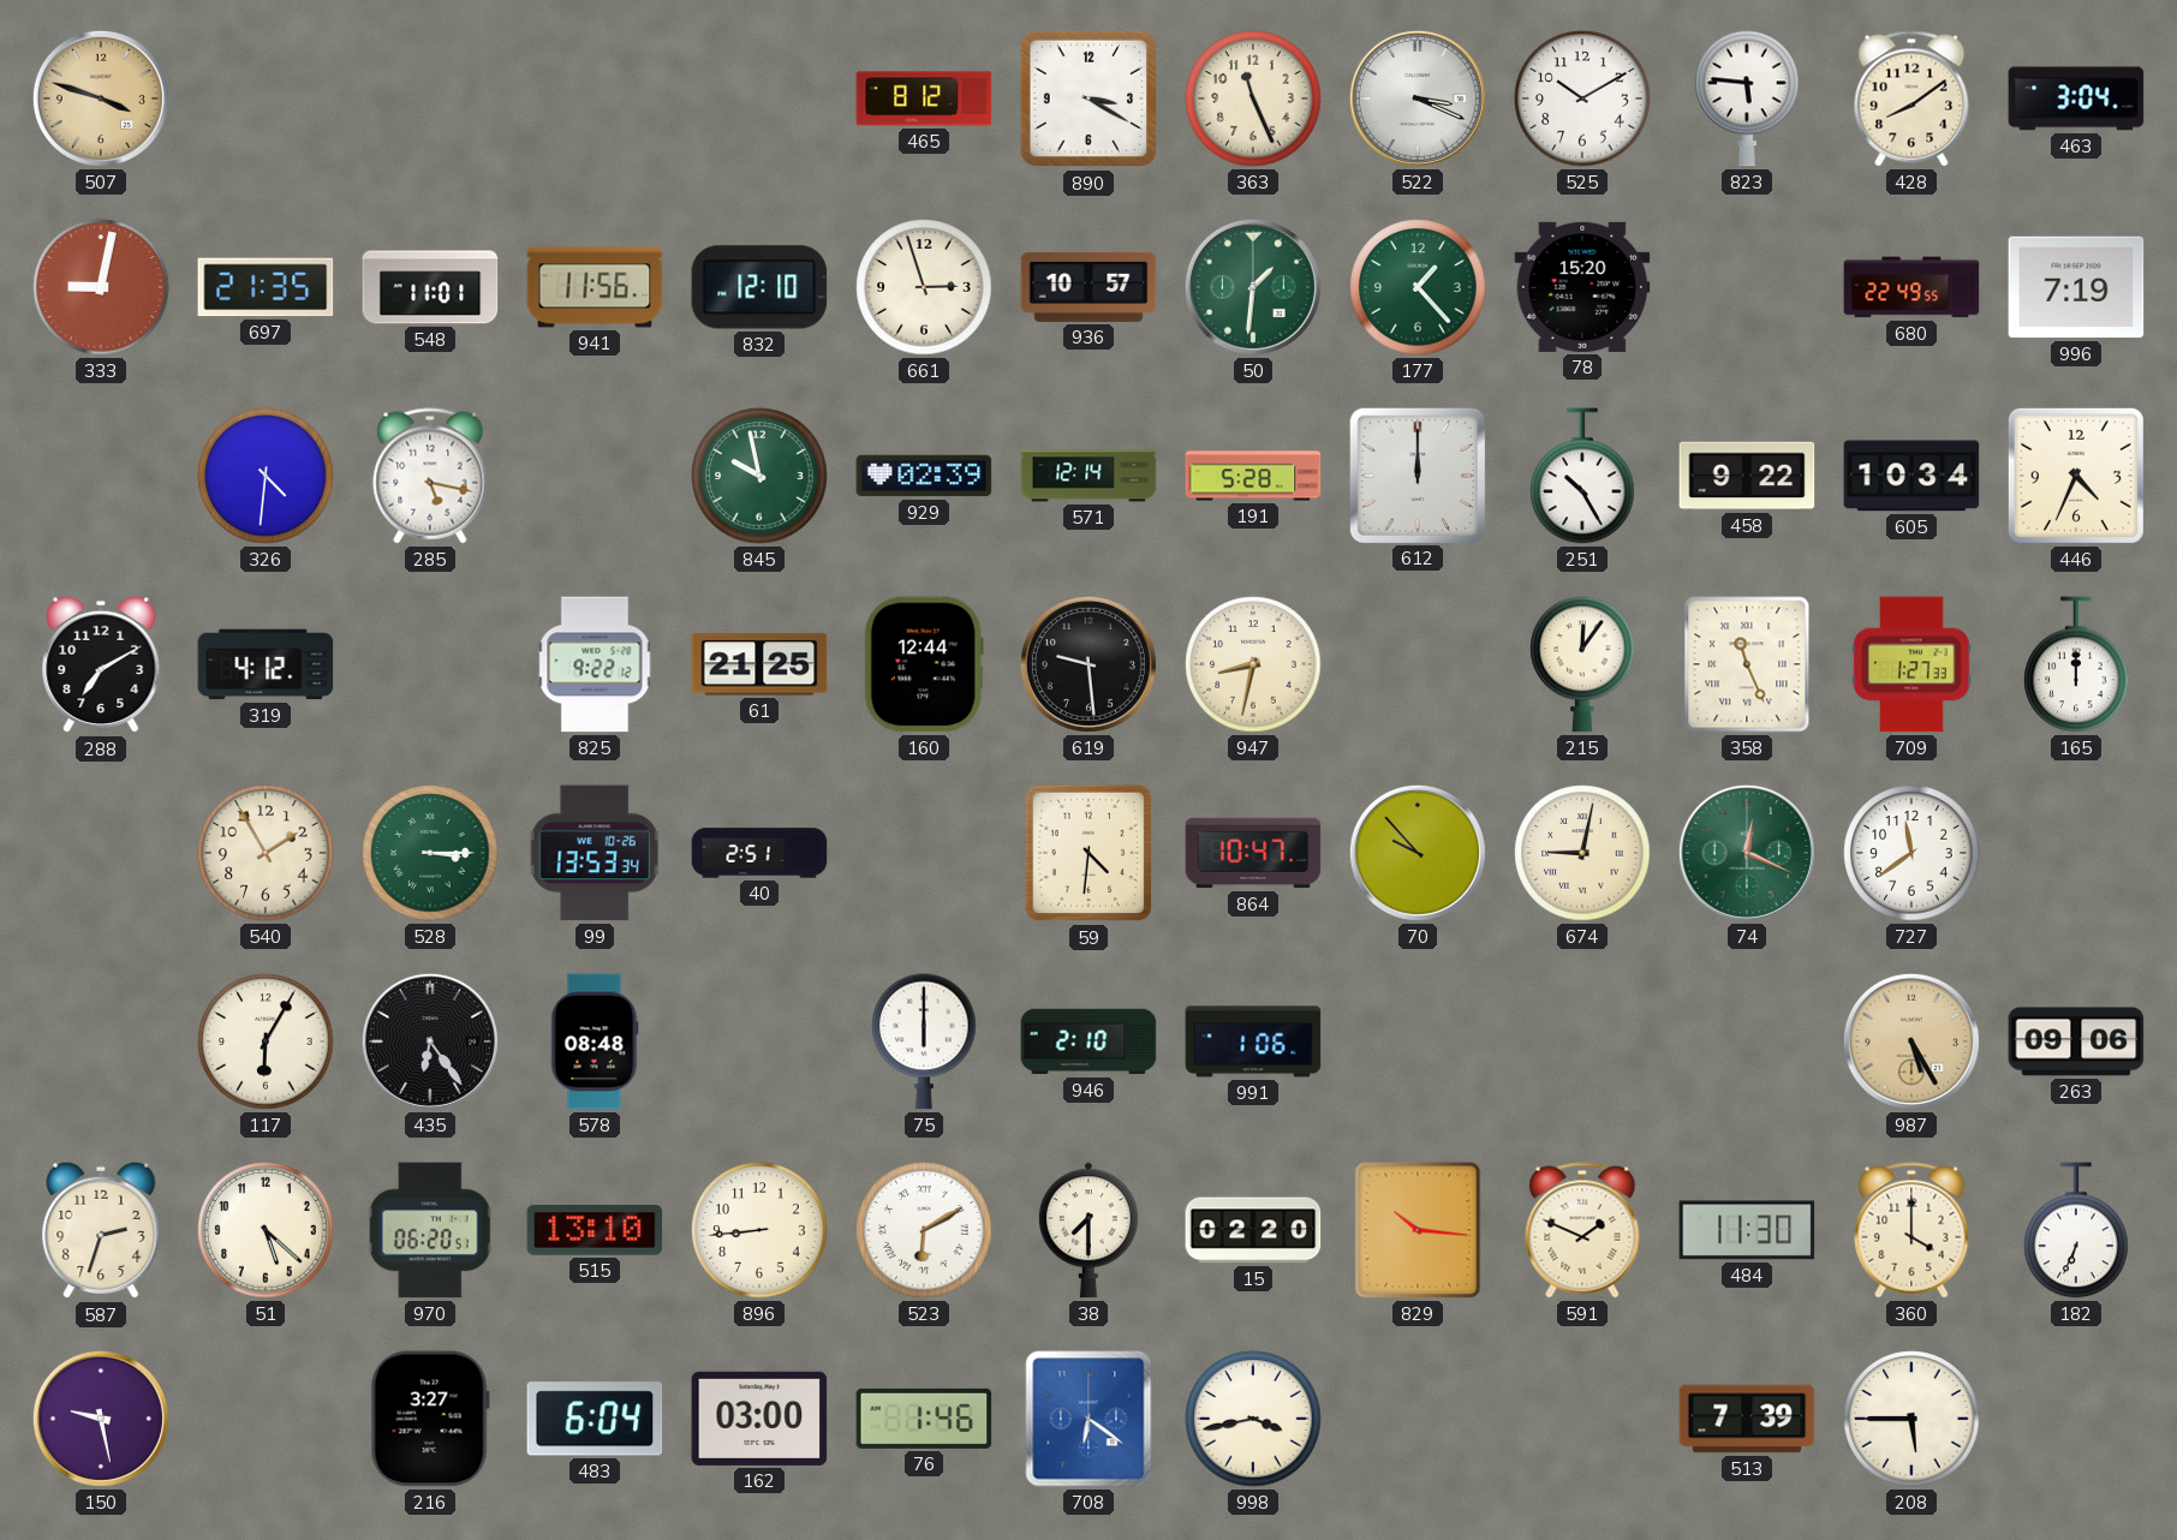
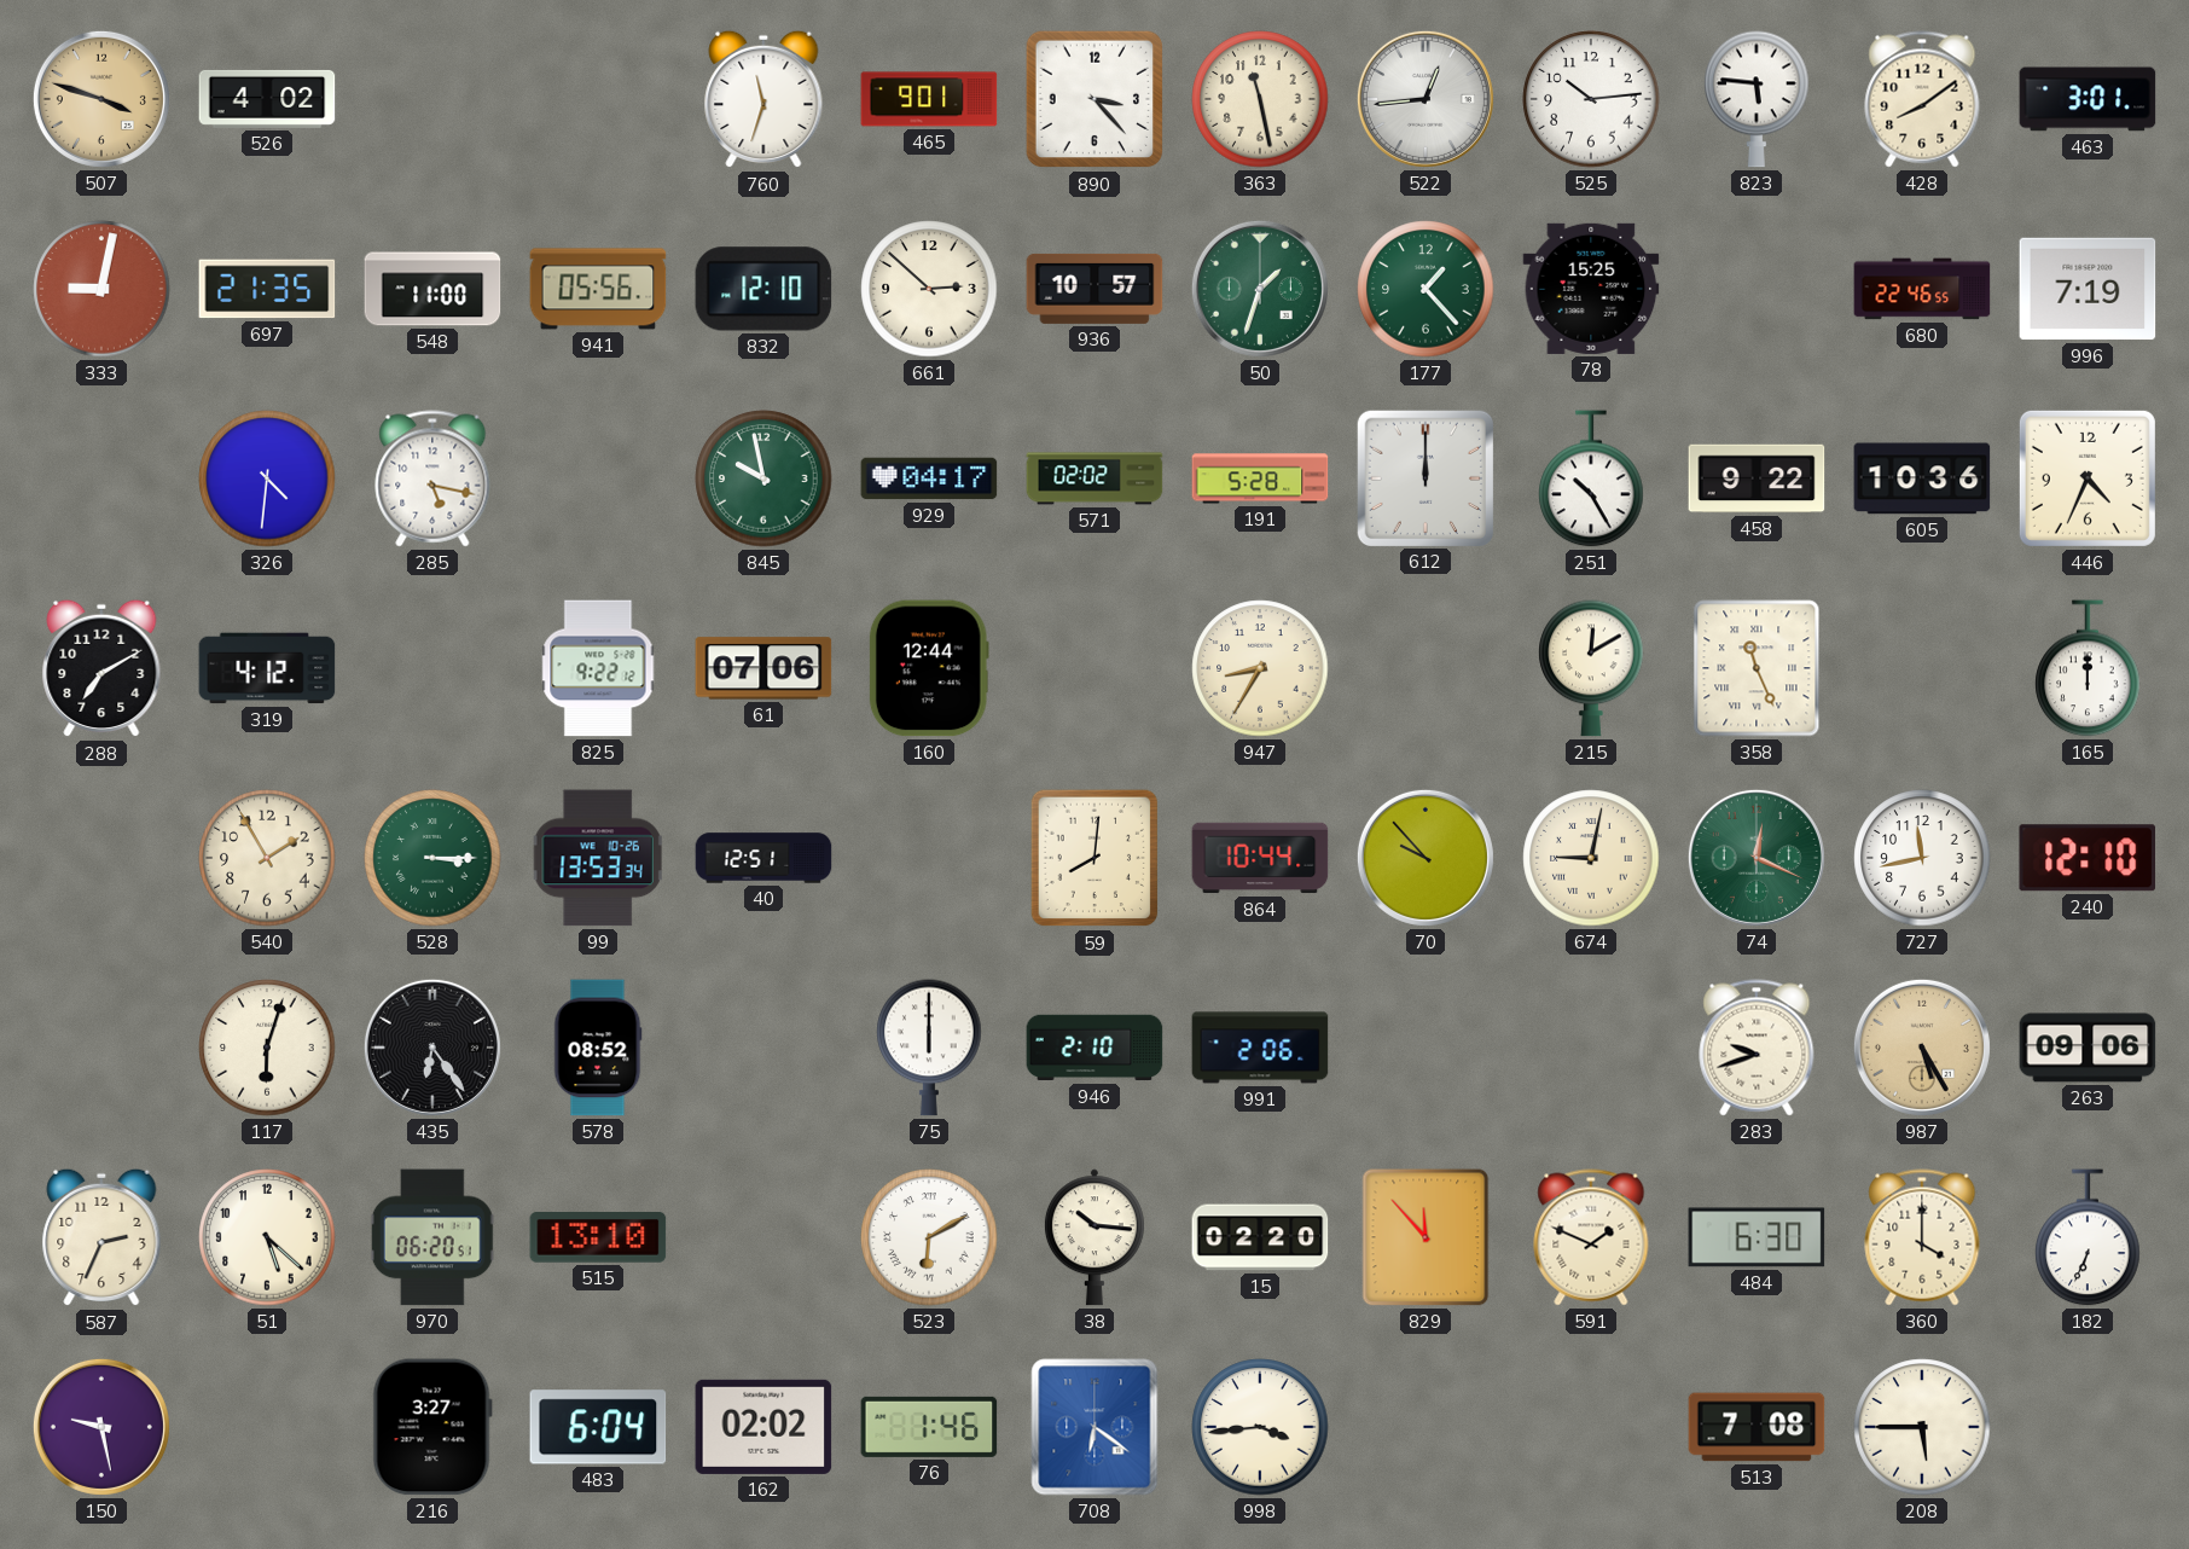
526: none -> 4:02 (267, 99)
760: none -> 11:33 (763, 99)
465: 8:12 -> 9:01 (929, 99)
890: 3:20 -> 3:23 (1094, 99)
363: 11:26 -> 11:28 (1260, 99)
522: 3:19 -> 12:44 (1426, 99)
525: 10:10 -> 10:14 (1591, 99)
463: 3:04 -> 3:01 (2088, 99)
548: 11:01 -> 11:00 (432, 289)
941: 11:56 -> 05:56 (598, 289)
661: 2:57 -> 2:52 (929, 289)
50: 1:31 -> 1:33 (1260, 289)
78: 15:20 -> 15:25 (1591, 289)
680: 22:49 -> 22:46 (1922, 289)
929: 02:39 -> 04:17 (929, 478)
571: 12:14 -> 02:02 (1094, 478)
605: 10:34 -> 10:36 (1922, 478)
61: 21:25 -> 07:06 (763, 668)
619: 9:29 -> none (1088, 664)
947: 8:32 -> 8:35 (1260, 668)
215: 12:06 -> 12:10 (1591, 668)
709: 1:27 -> none (1911, 664)
40: 2:51 -> 12:51 (763, 858)
59: 4:31 -> 8:01 (1094, 858)
864: 10:47 -> 10:44 (1260, 858)
727: 11:39 -> 11:43 (1922, 858)
240: none -> 12:10 (2086, 858)
117: 6:05 -> 6:03 (267, 1048)
578: 08:48 -> 08:52 (598, 1048)
991: 1:06 -> 2:06 (1260, 1048)
283: none -> 9:42 (1757, 1048)
587: 2:33 -> 2:34 (101, 1237)
896: 8:44 -> none (759, 1230)
38: 7:30 -> 10:16 (1094, 1237)
829: 10:16 -> 11:53 (1426, 1237)
484: 11:30 -> 6:30 (1757, 1237)
162: 03:00 -> 02:02 (763, 1427)
998: 3:43 -> 3:44 (1260, 1427)
513: 7:39 -> 7:08 (1757, 1427)
